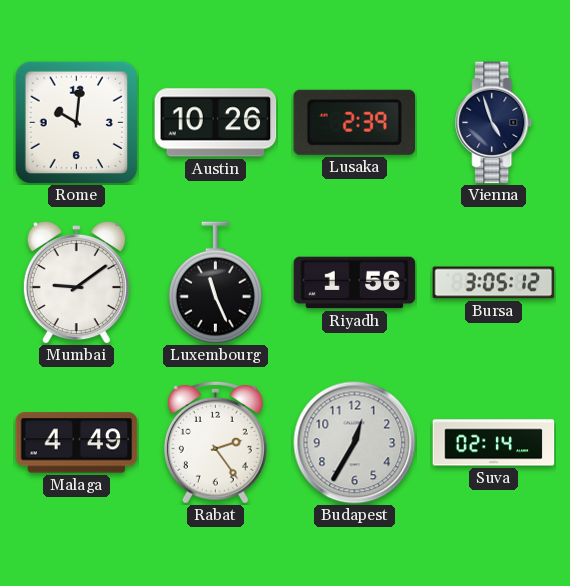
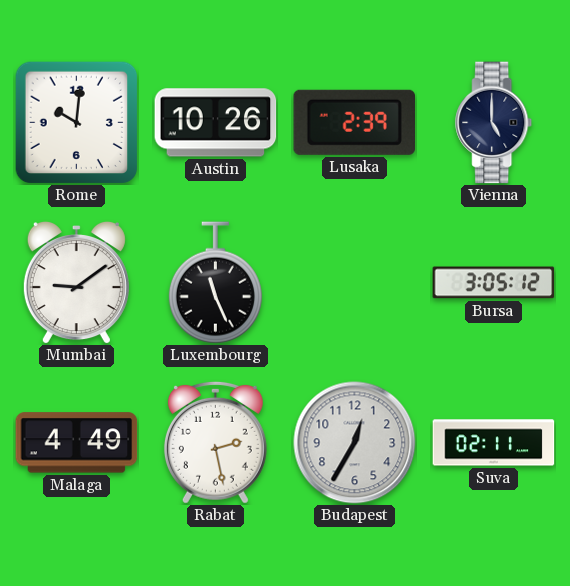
Vienna: 4:57 -> 5:00 (494, 123)
Riyadh: 1:56 -> none (355, 283)
Rabat: 2:24 -> 2:28 (215, 442)
Suva: 02:14 -> 02:11 (494, 443)
